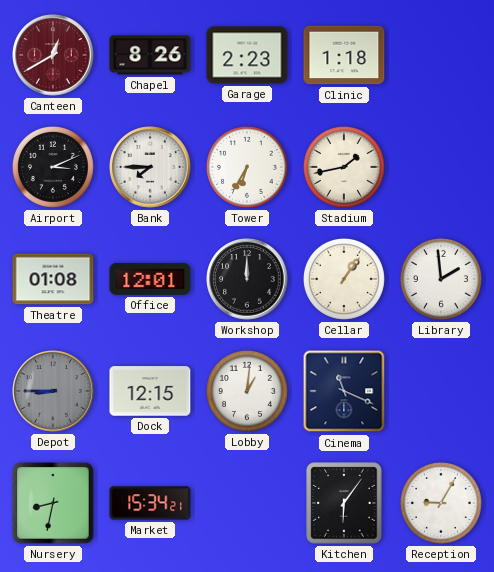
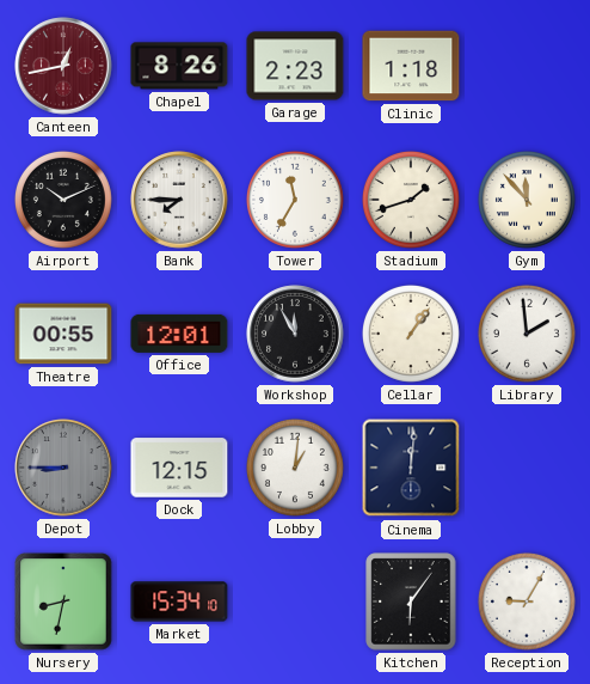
Canteen: 12:40 -> 12:43 (63, 66)
Airport: 3:11 -> 10:11 (63, 200)
Tower: 6:35 -> 11:35 (295, 200)
Stadium: 1:43 -> 1:42 (411, 200)
Gym: none -> 11:53 (527, 200)
Theatre: 01:08 -> 00:55 (63, 334)
Workshop: 12:00 -> 11:55 (295, 334)
Cinema: 11:19 -> 12:01 (411, 468)
Market: 15:34:21 -> 15:34:10 (179, 601)
